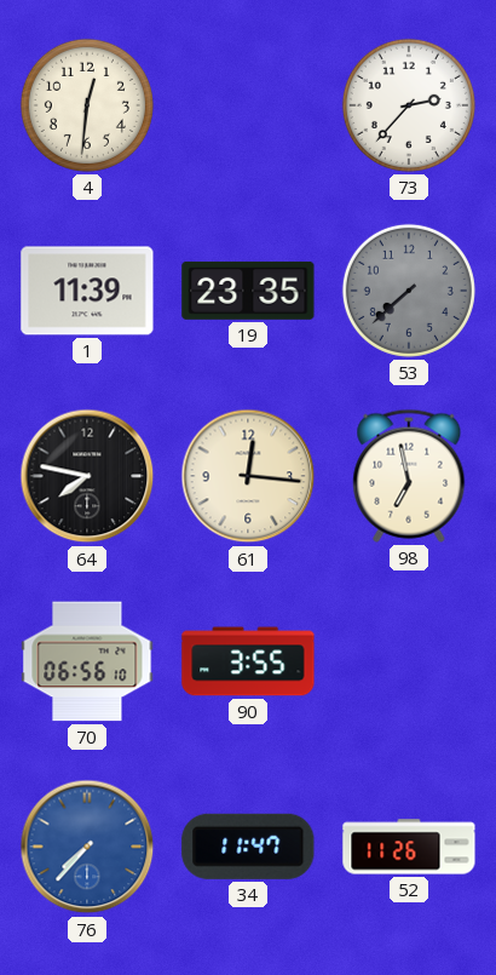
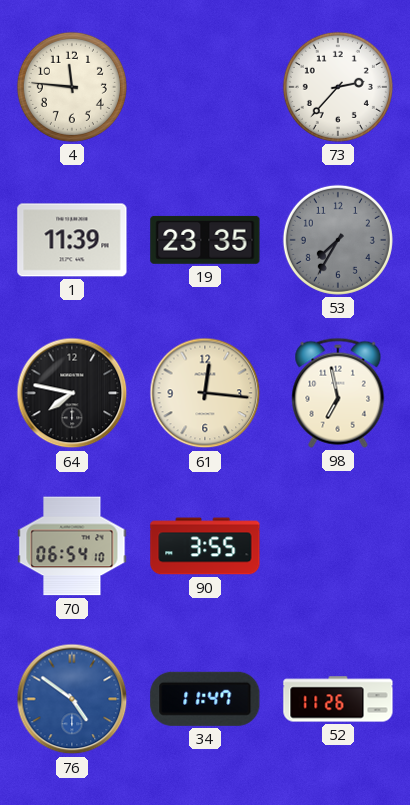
4: 12:31 -> 11:46 (72, 87)
53: 7:38 -> 7:35 (338, 240)
70: 06:56 -> 06:54 (72, 546)
76: 7:37 -> 4:51 (72, 699)
